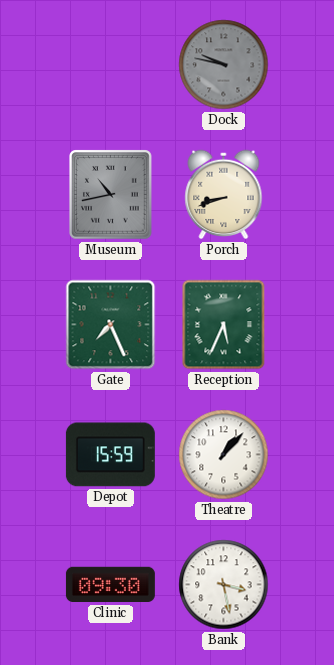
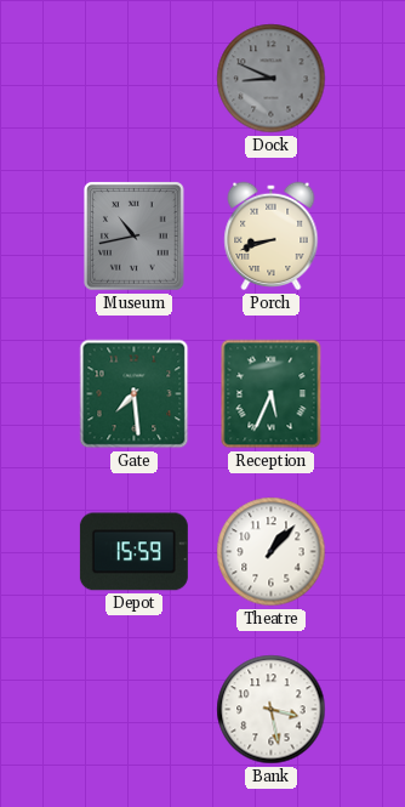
Dock: 9:47 -> 8:49 (272, 79)
Gate: 7:26 -> 7:29 (135, 394)
Clinic: 09:30 -> none (110, 585)
